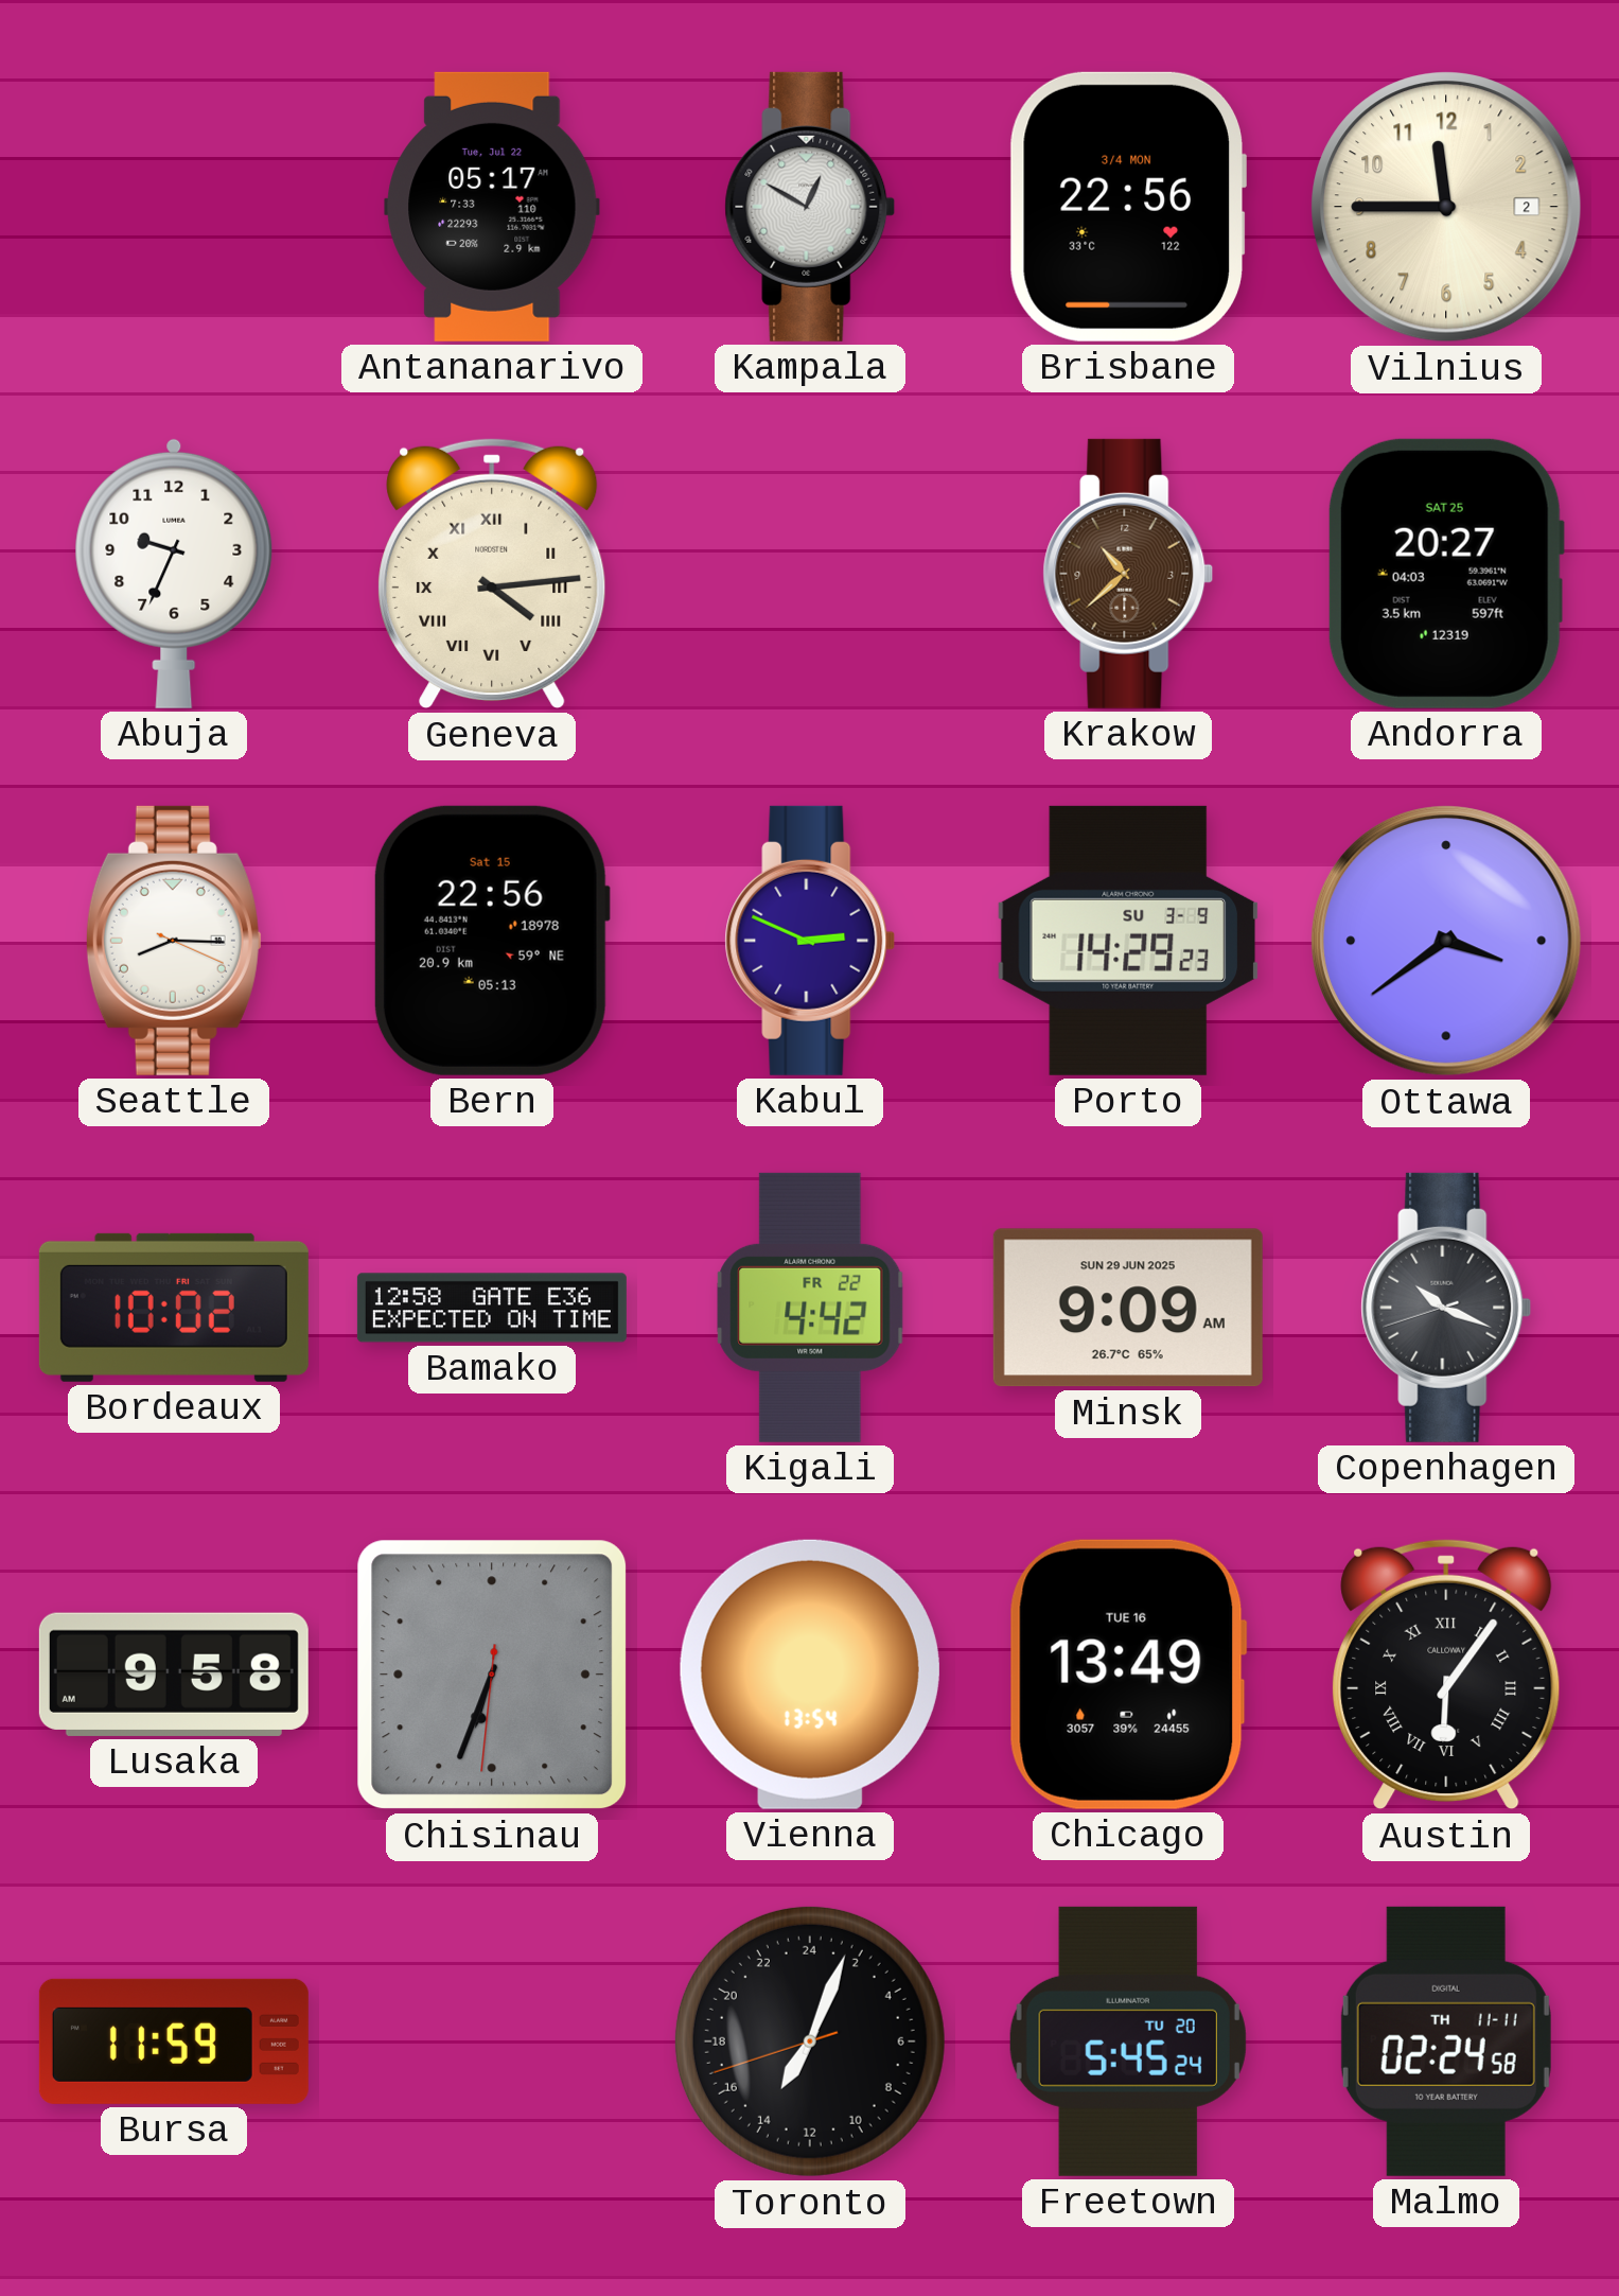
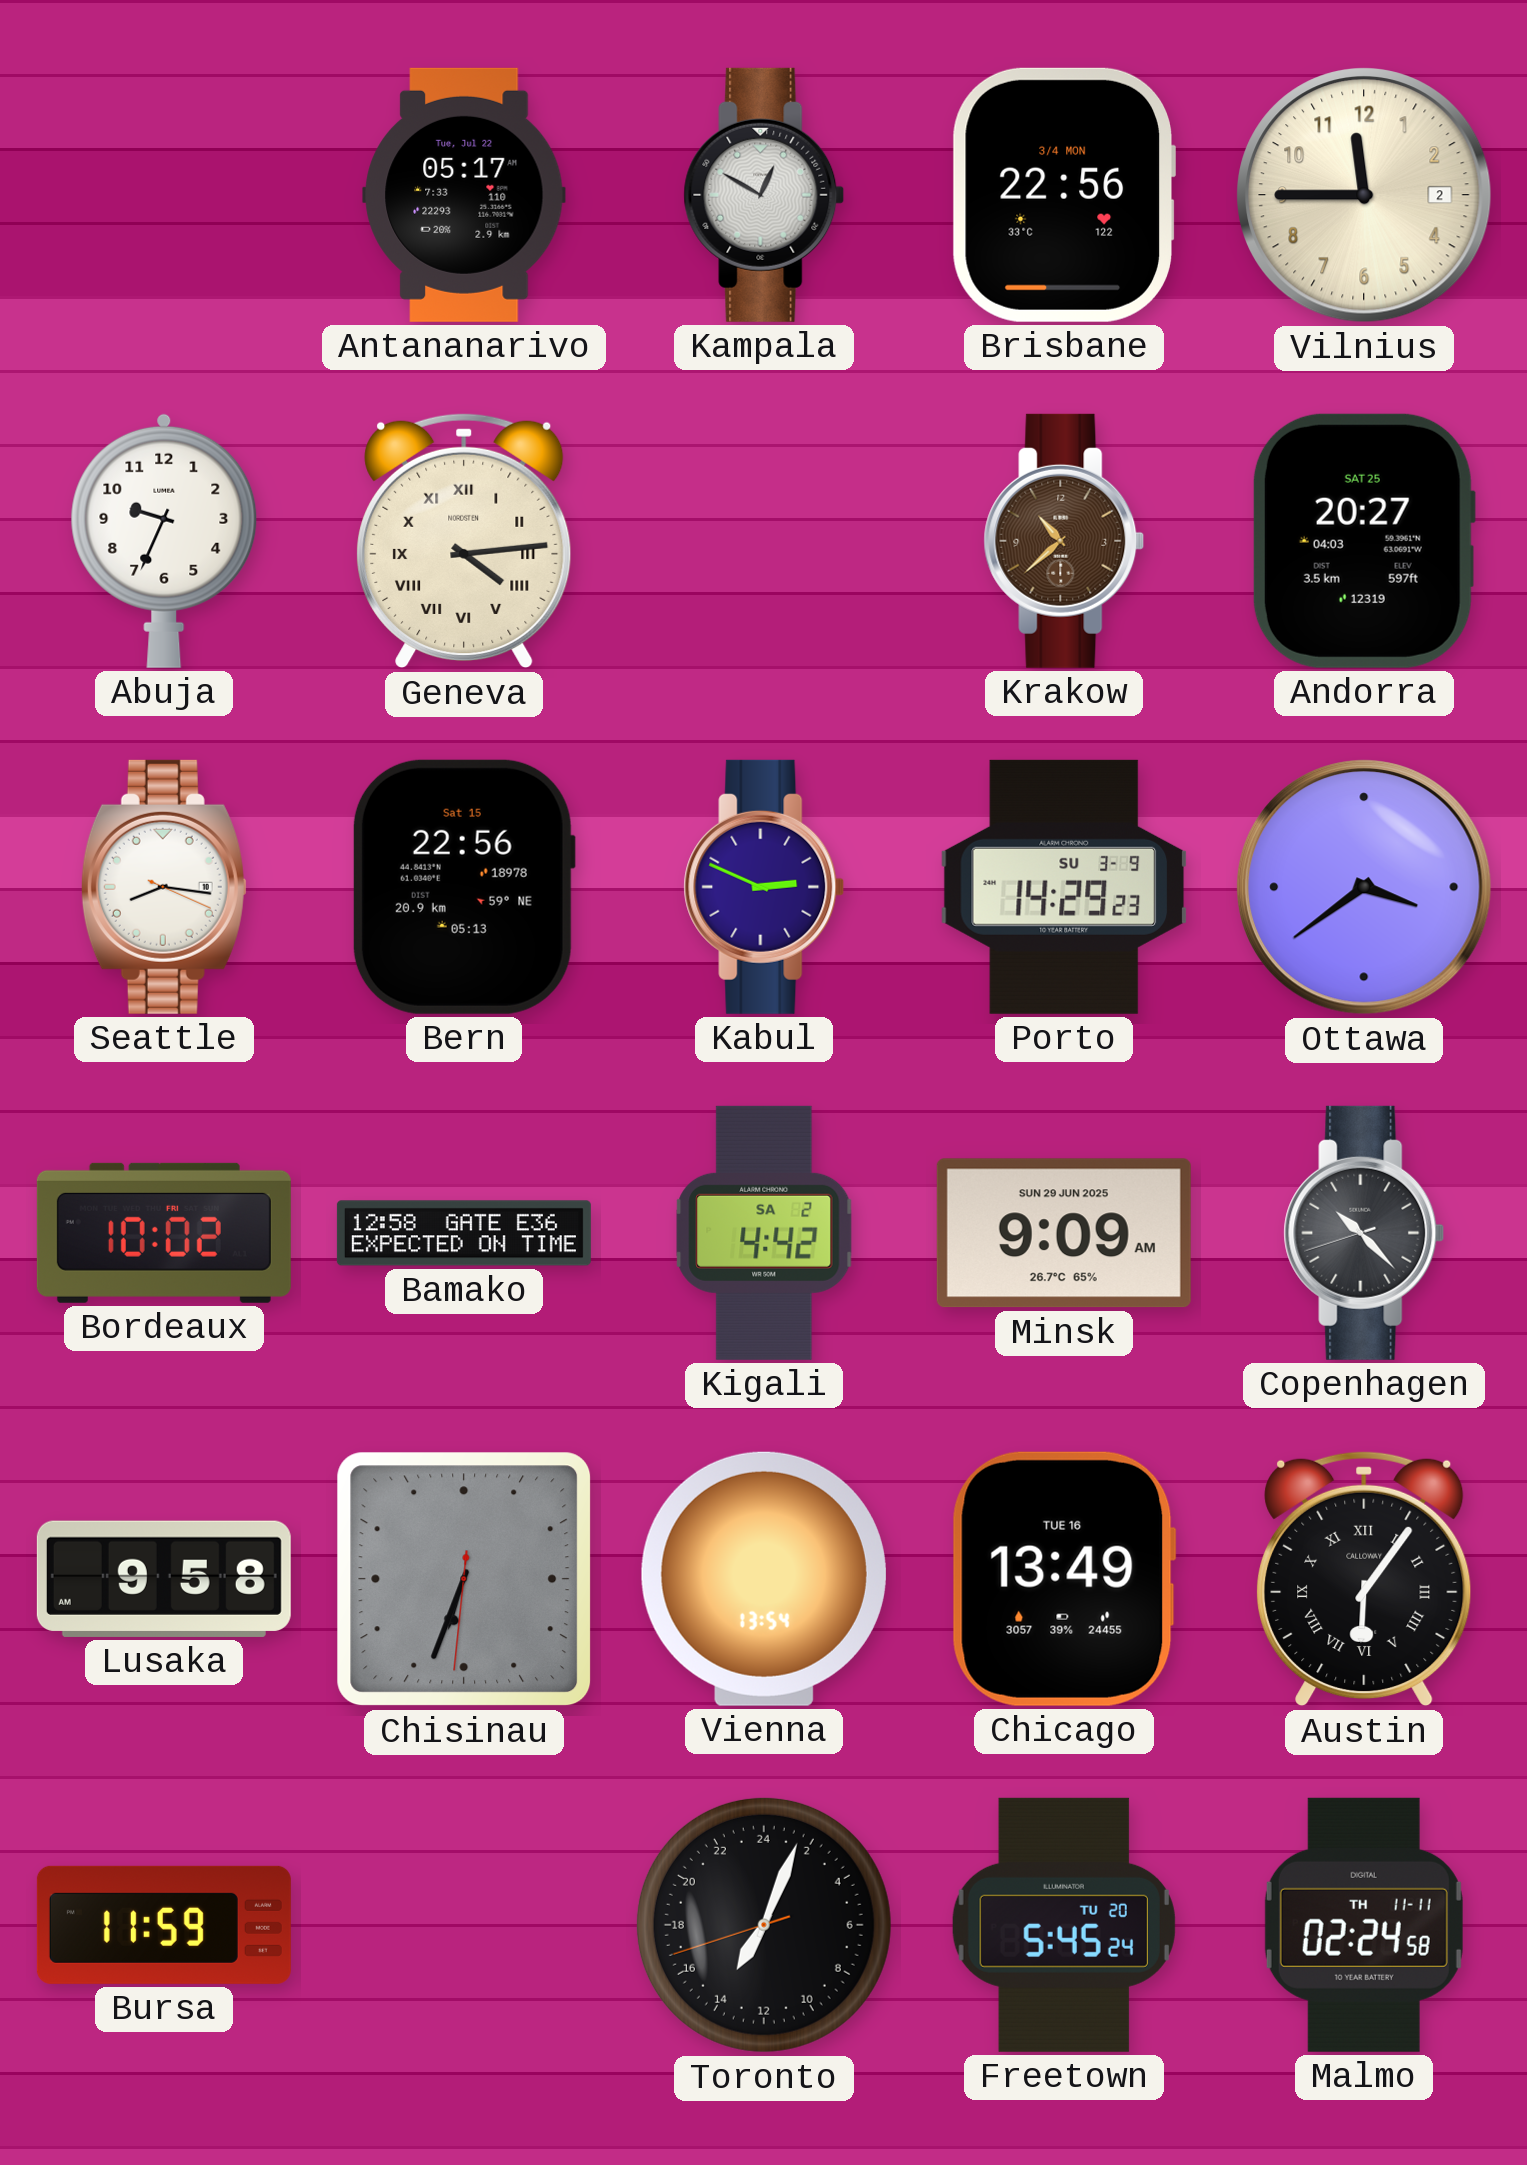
Seattle: 8:15 -> 8:16 (164, 887)
Kigali date: FR 22 -> SA 2 (764, 1233)
Copenhagen: 10:18 -> 10:22 (1364, 1233)
